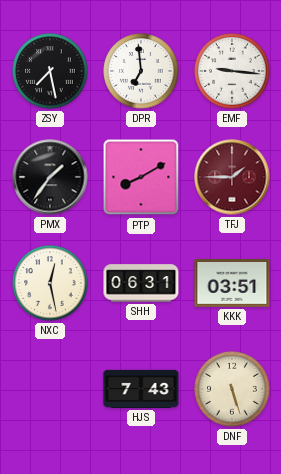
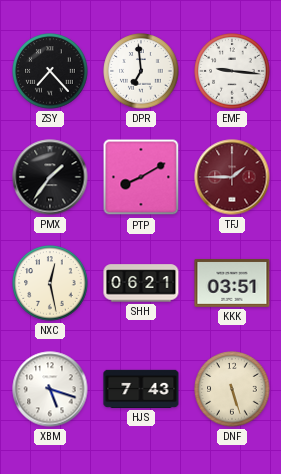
ZSY: 7:28 -> 7:23 (50, 71)
SHH: 06:31 -> 06:21 (141, 283)
XBM: none -> 5:18 (50, 389)
